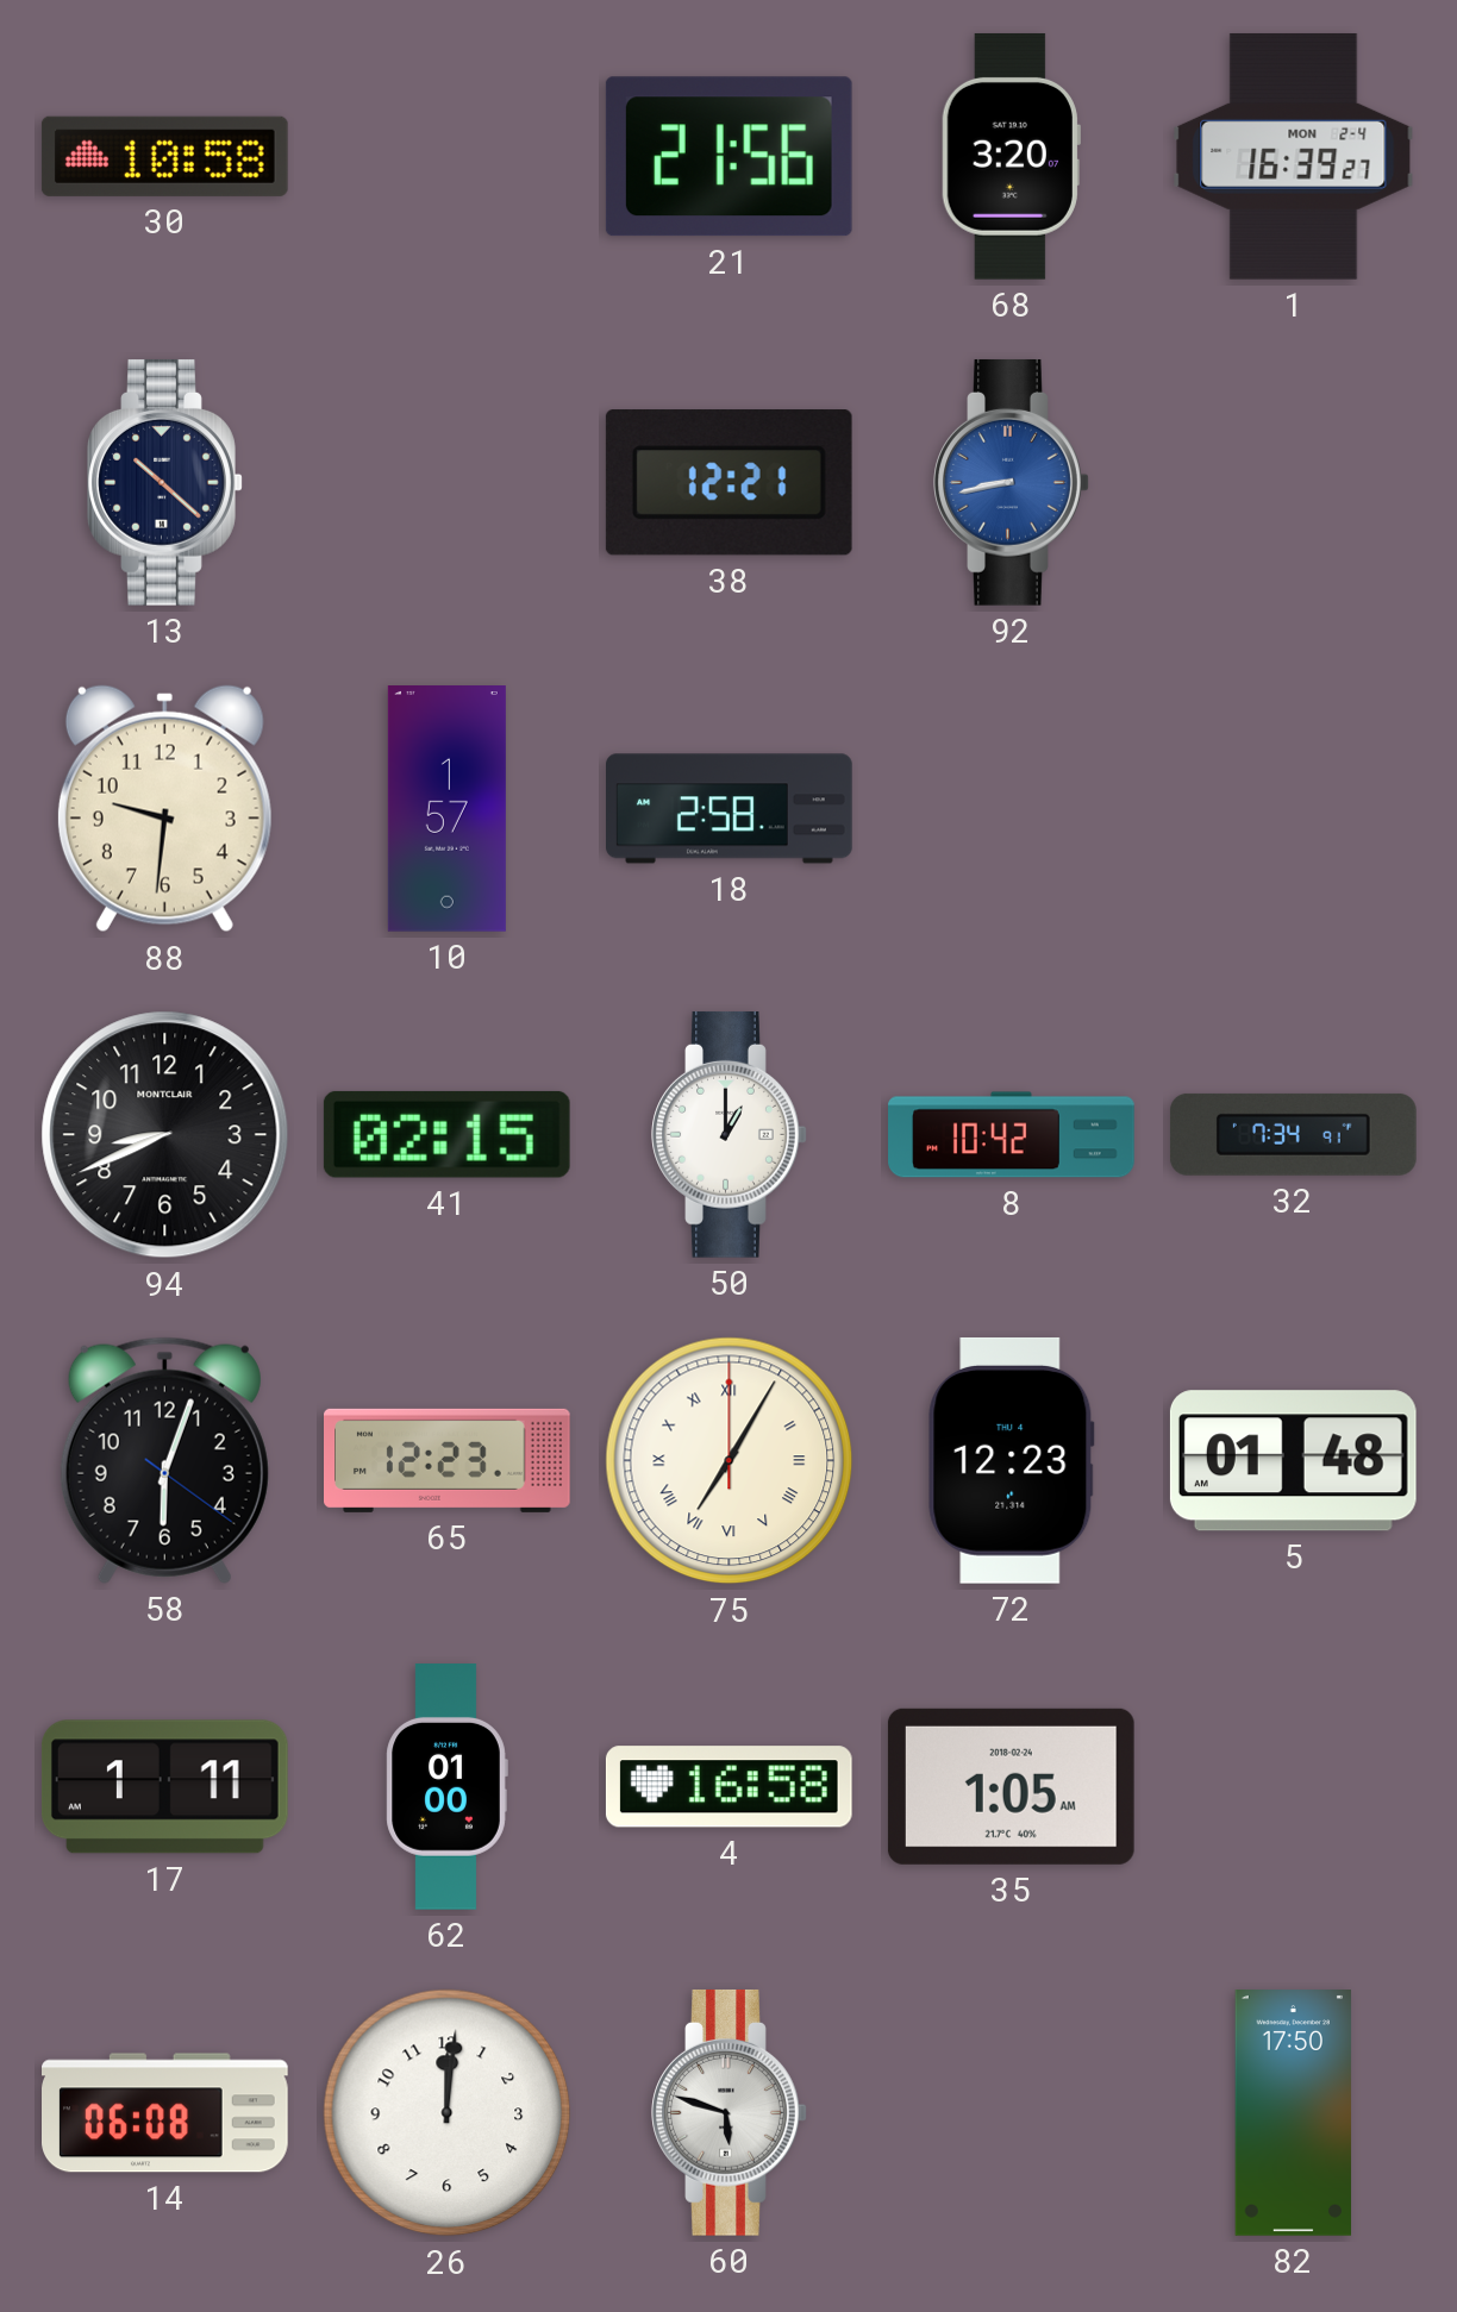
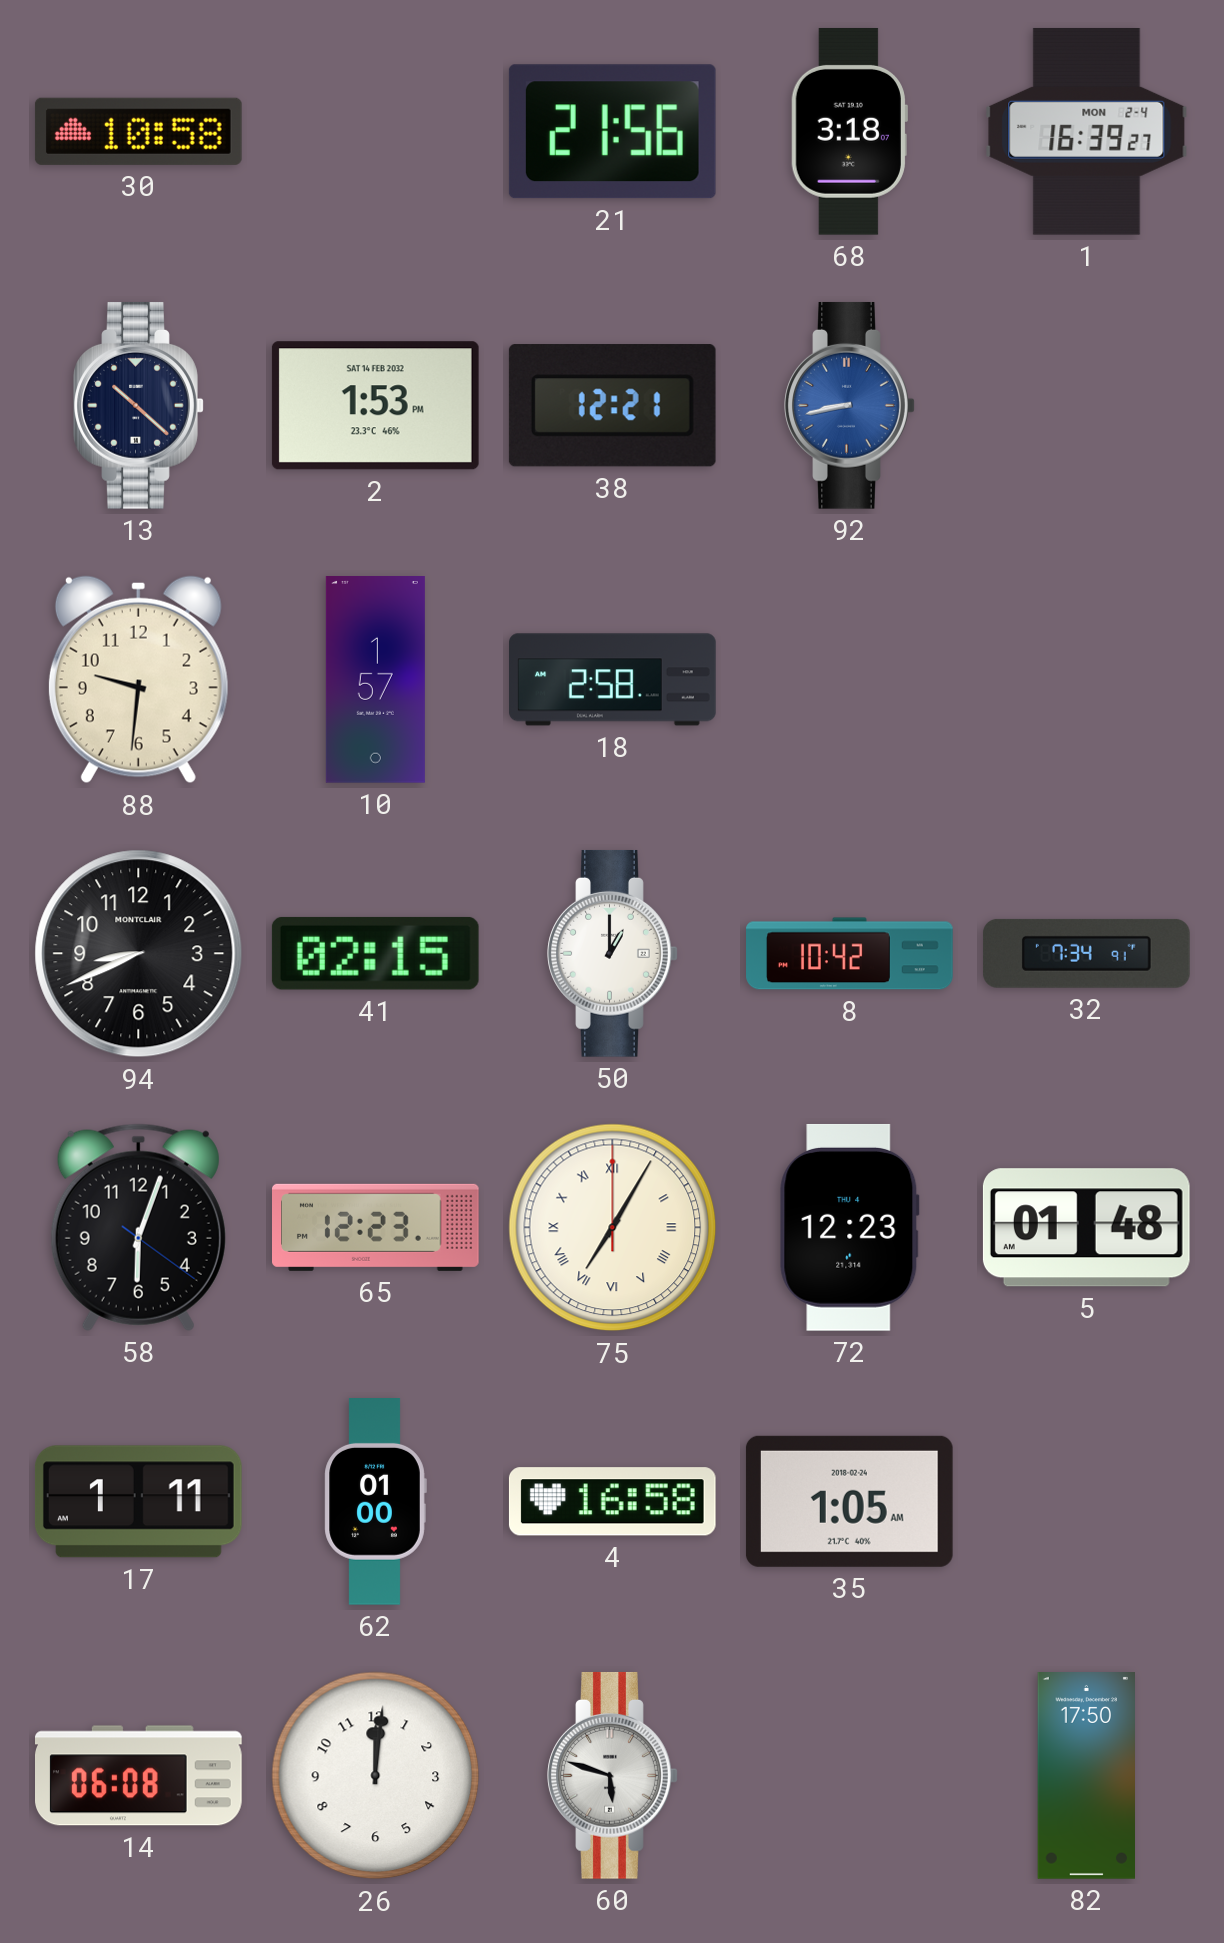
68: 3:20 -> 3:18 (849, 131)
2: none -> 1:53 (375, 406)
